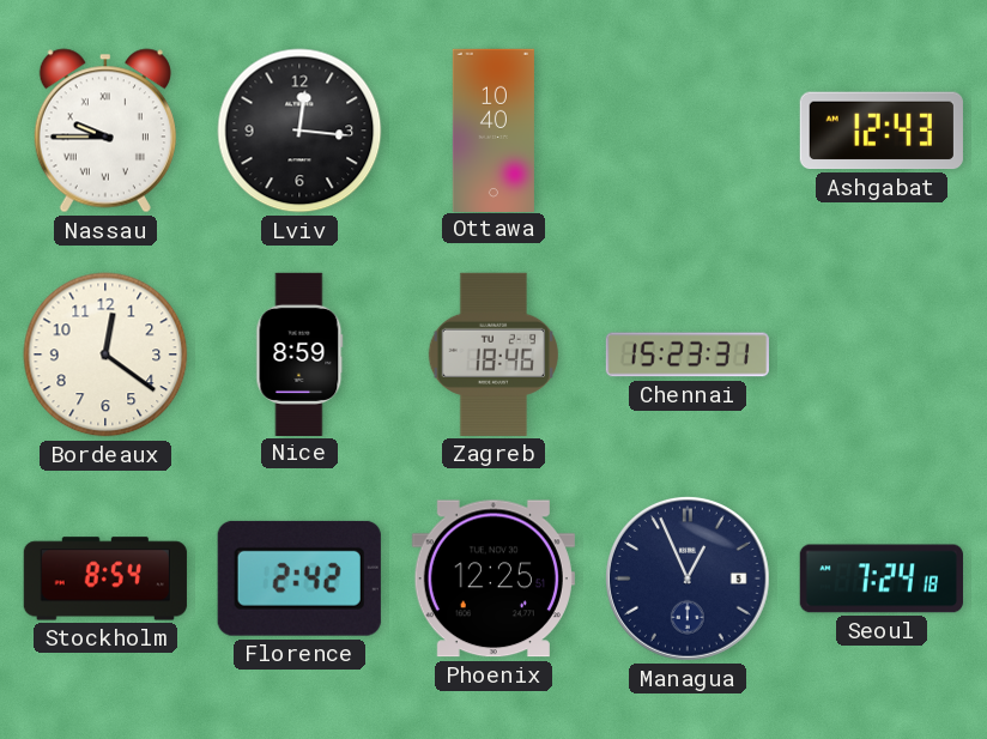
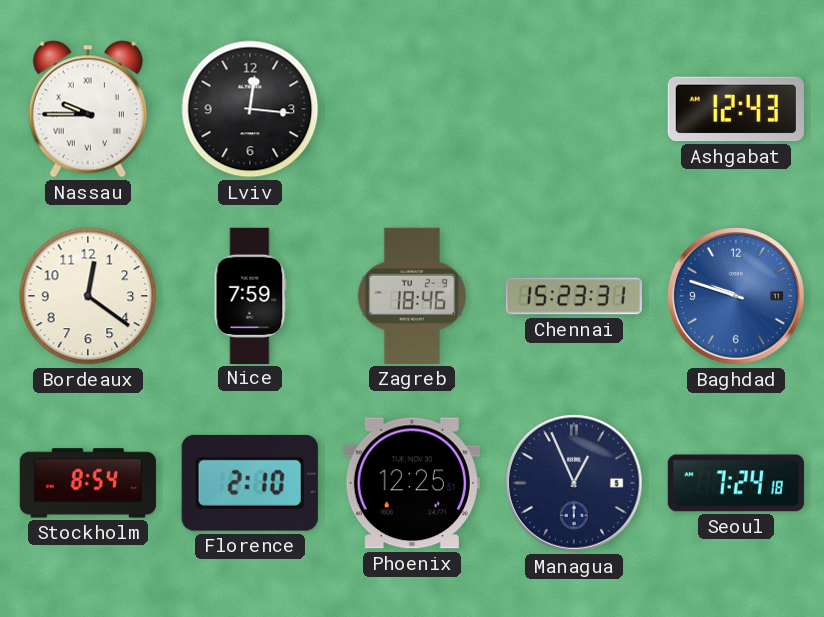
Ottawa: 10:40 -> none (493, 129)
Nice: 8:59 -> 7:59 (250, 295)
Baghdad: none -> 9:48 (736, 296)
Florence: 2:42 -> 2:10 (250, 483)
